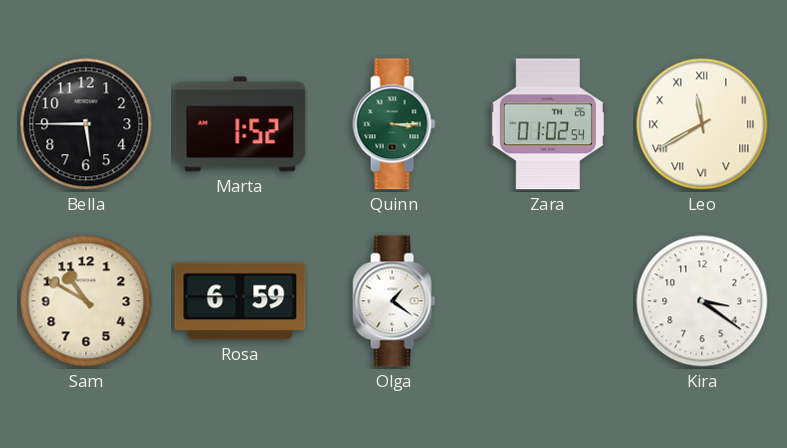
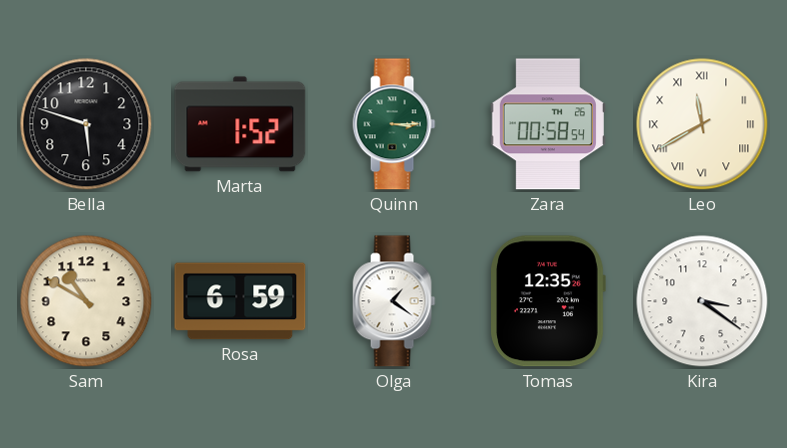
Bella: 5:45 -> 5:48 (86, 124)
Zara: 01:02 -> 00:58 (548, 124)
Tomas: none -> 12:35 (548, 301)
